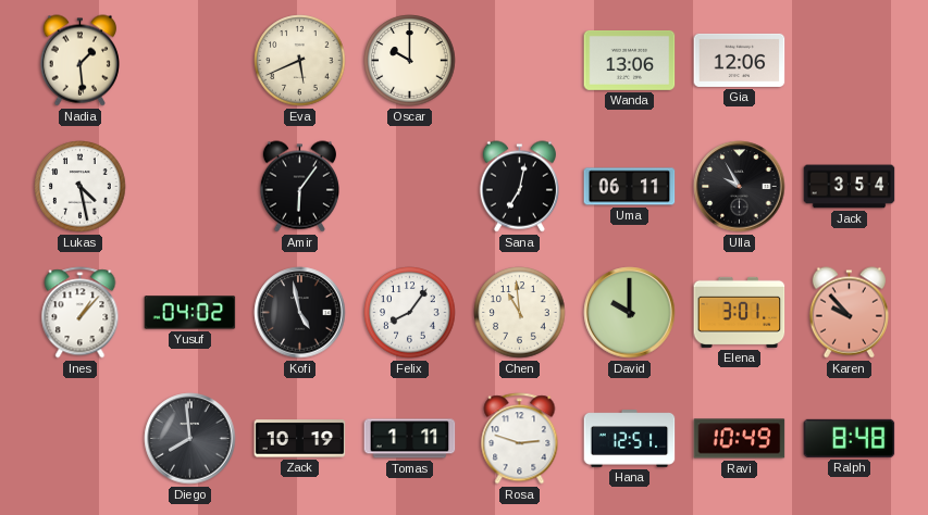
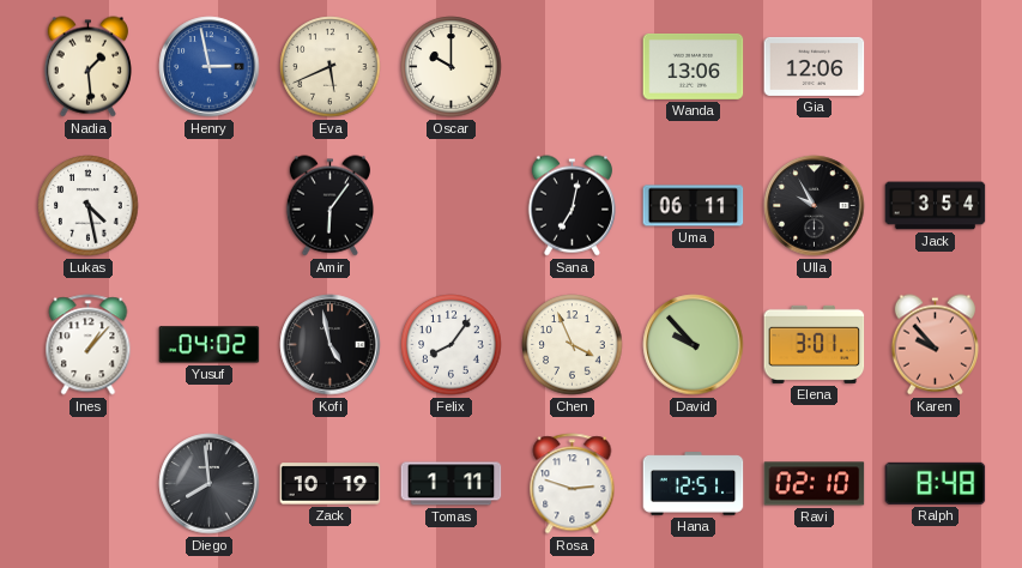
Henry: none -> 2:58 (210, 67)
Chen: 10:59 -> 3:56 (573, 345)
David: 10:00 -> 9:53 (694, 345)
Ravi: 10:49 -> 02:10 (815, 484)
